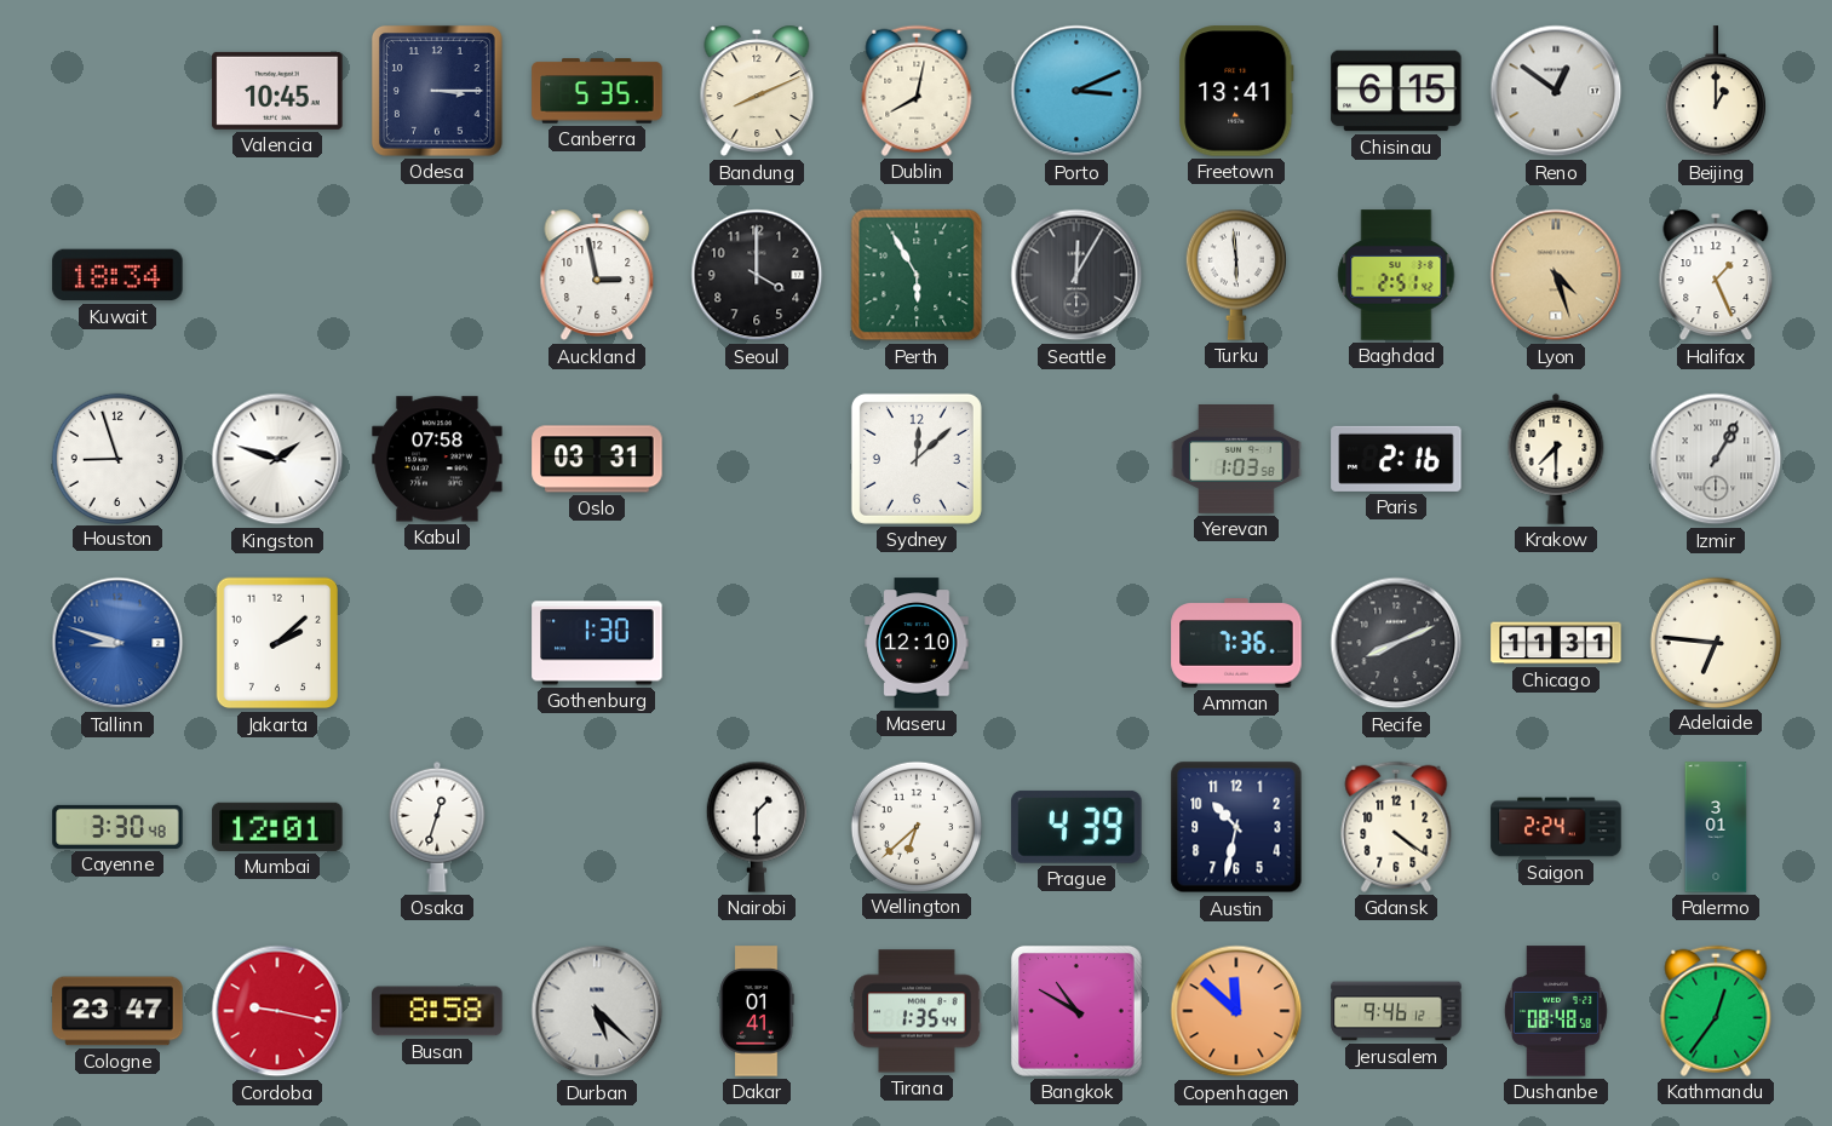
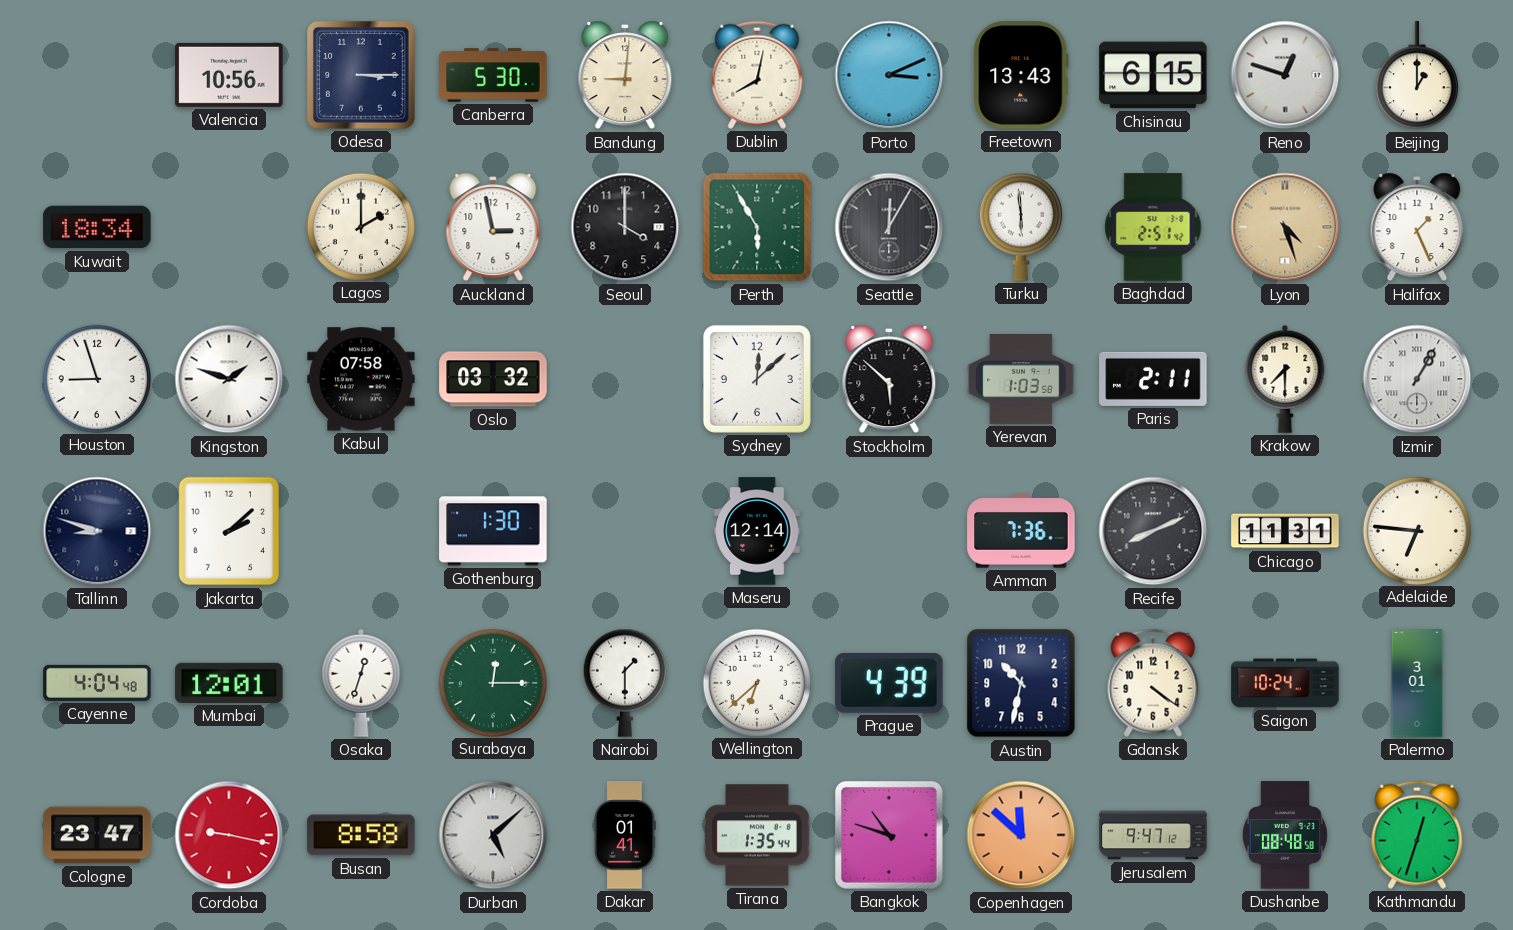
Valencia: 10:45 -> 10:56 (229, 75)
Canberra: 5:35 -> 5:30 (493, 75)
Bandung: 8:11 -> 9:01 (625, 75)
Freetown: 13:41 -> 13:43 (1021, 75)
Reno: 12:51 -> 12:48 (1285, 75)
Lagos: none -> 2:00 (360, 226)
Oslo: 03:31 -> 03:32 (493, 379)
Stockholm: none -> 5:52 (889, 379)
Paris: 2:16 -> 2:11 (1153, 379)
Tallinn dial: blue -> navy (97, 531)
Maseru: 12:10 -> 12:14 (757, 531)
Cayenne: 3:30 -> 4:04 (97, 683)
Surabaya: none -> 12:15 (492, 682)
Saigon: 2:24 -> 10:24 (1285, 683)
Durban: 5:22 -> 5:08 (493, 835)
Bangkok: 10:50 -> 10:48 (889, 835)
Jerusalem: 9:46 -> 9:47 (1153, 835)
Kathmandu: 12:36 -> 12:33 (1417, 835)
